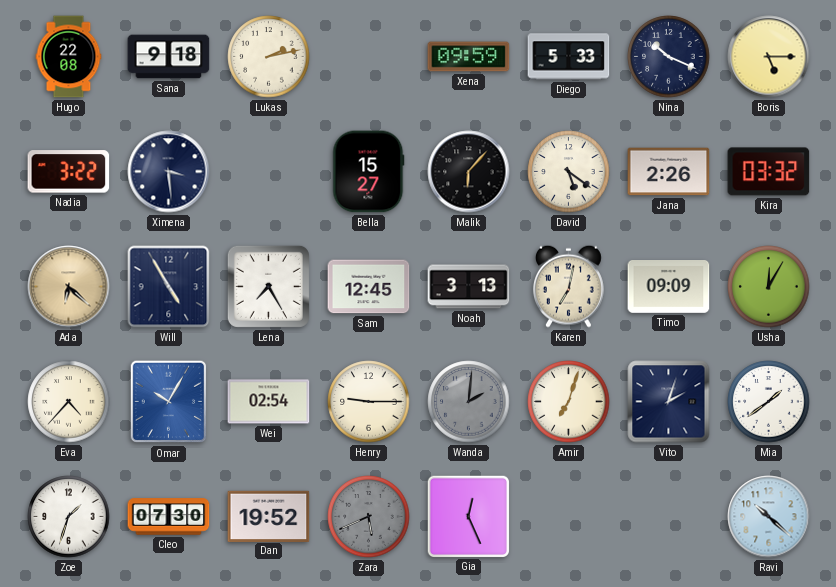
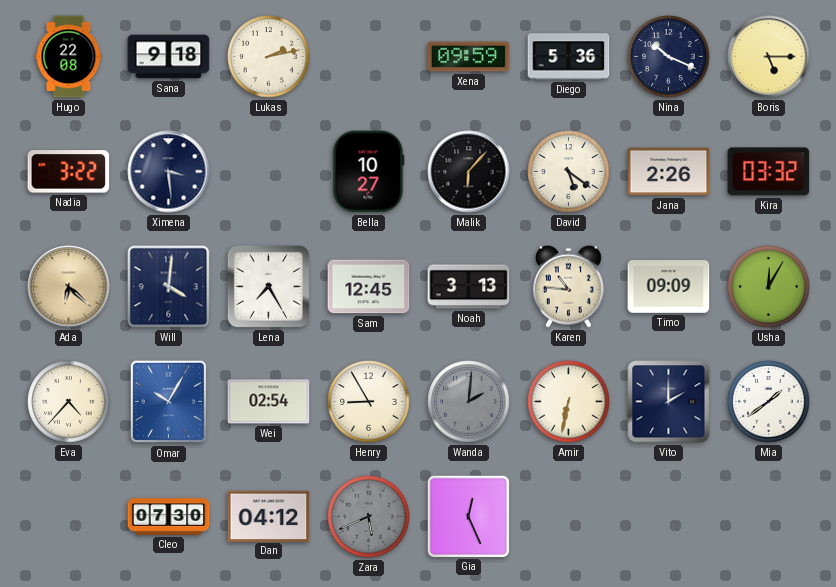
Diego: 5:33 -> 5:36 (569, 57)
Bella: 15:27 -> 10:27 (369, 172)
Will: 4:55 -> 4:01 (169, 287)
Karen: 7:02 -> 10:46 (568, 286)
Henry: 9:15 -> 8:55 (369, 402)
Amir: 7:03 -> 6:32 (569, 402)
Vito: 2:03 -> 2:00 (669, 402)
Zoe: 1:33 -> none (69, 517)
Dan: 19:52 -> 04:12 (269, 516)
Ravi: 10:22 -> none (769, 517)
